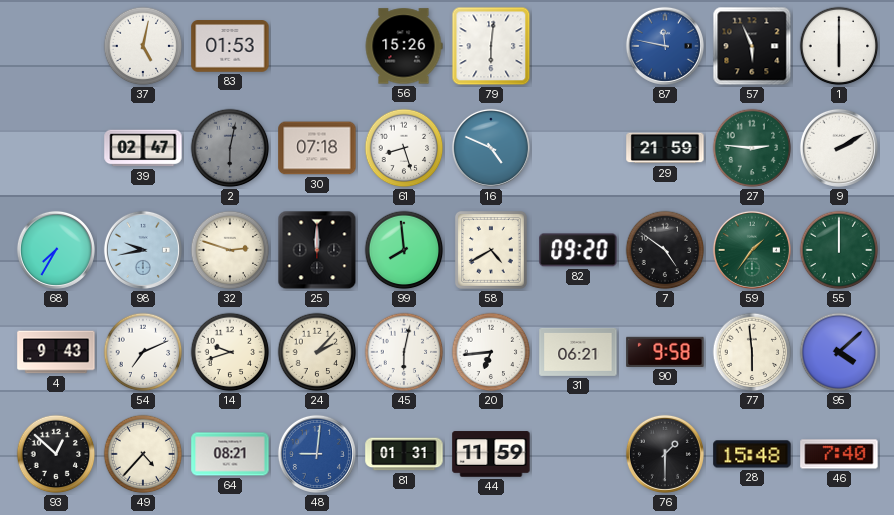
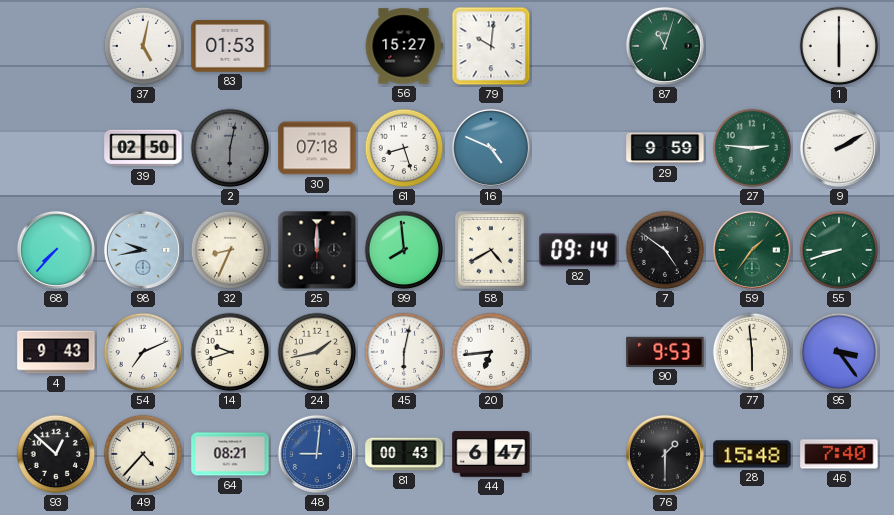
56: 15:26 -> 15:27 (404, 46)
79: 6:01 -> 10:01 (491, 46)
87: 11:47 -> 11:03 (665, 46)
87 dial: blue -> green (665, 46)
57: 5:56 -> none (752, 46)
39: 02:47 -> 02:50 (143, 148)
29: 21:59 -> 9:59 (665, 148)
68: 7:35 -> 7:37 (56, 250)
32: 2:48 -> 8:34 (230, 250)
82: 09:20 -> 09:14 (578, 250)
55: 12:00 -> 8:42 (839, 250)
24: 2:07 -> 1:43 (317, 352)
31: 06:21 -> none (578, 352)
90: 9:58 -> 9:53 (665, 352)
95: 4:08 -> 3:24 (839, 352)
81: 01:31 -> 00:43 (404, 454)
44: 11:59 -> 6:47 (491, 454)
